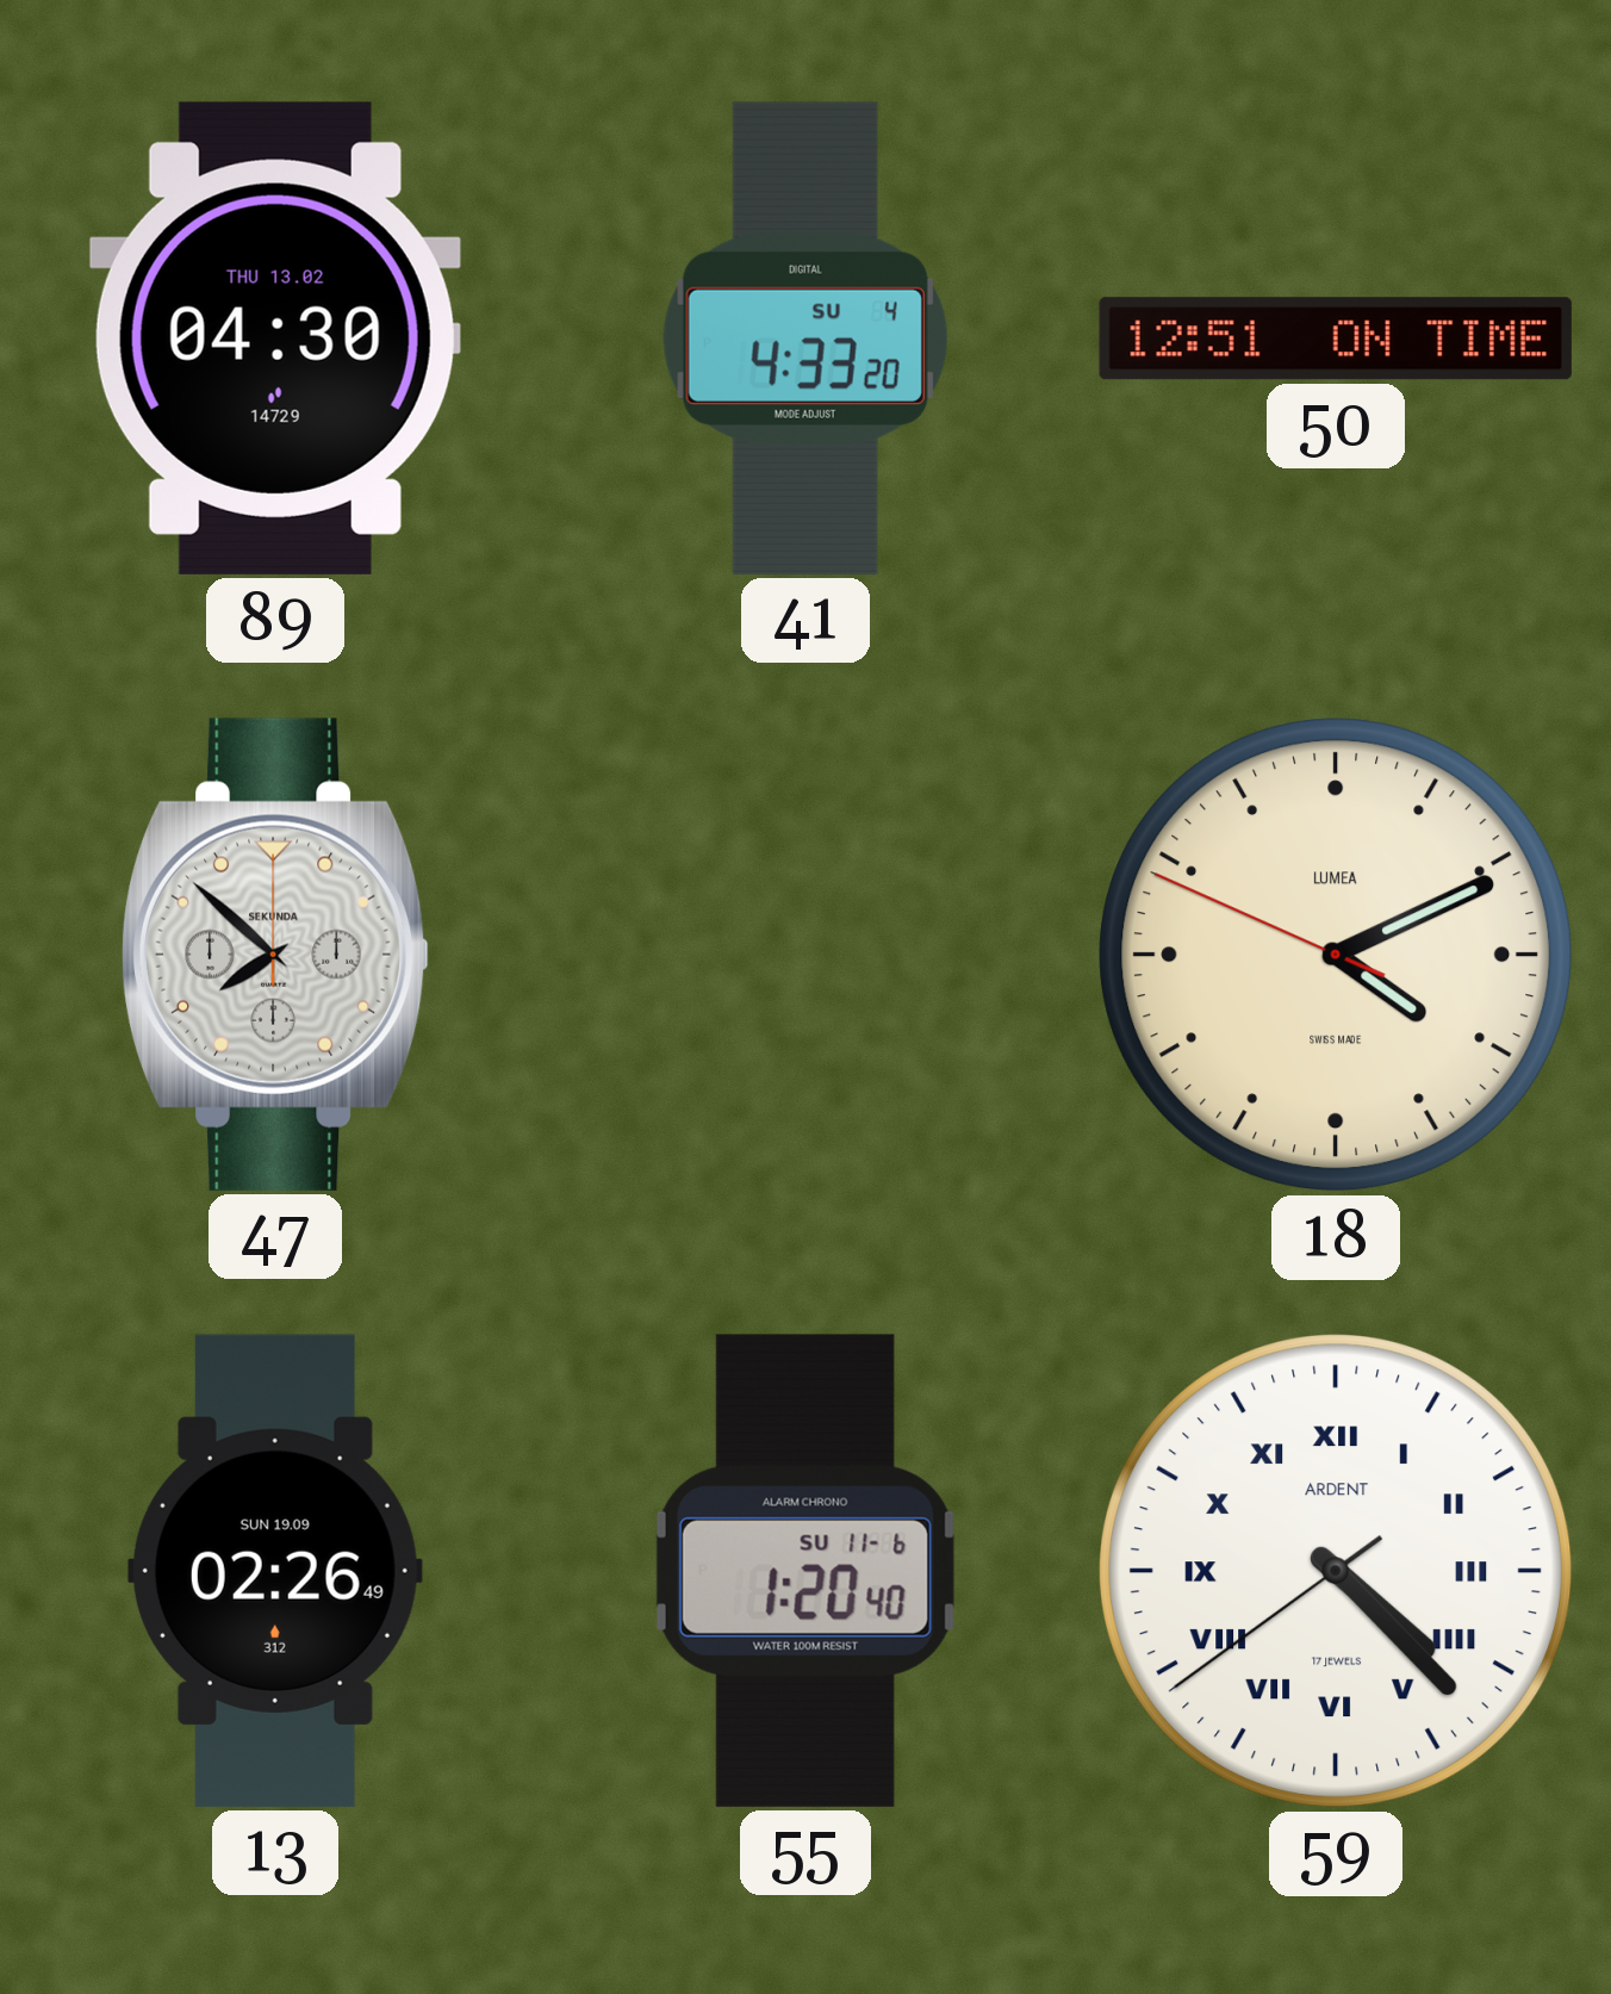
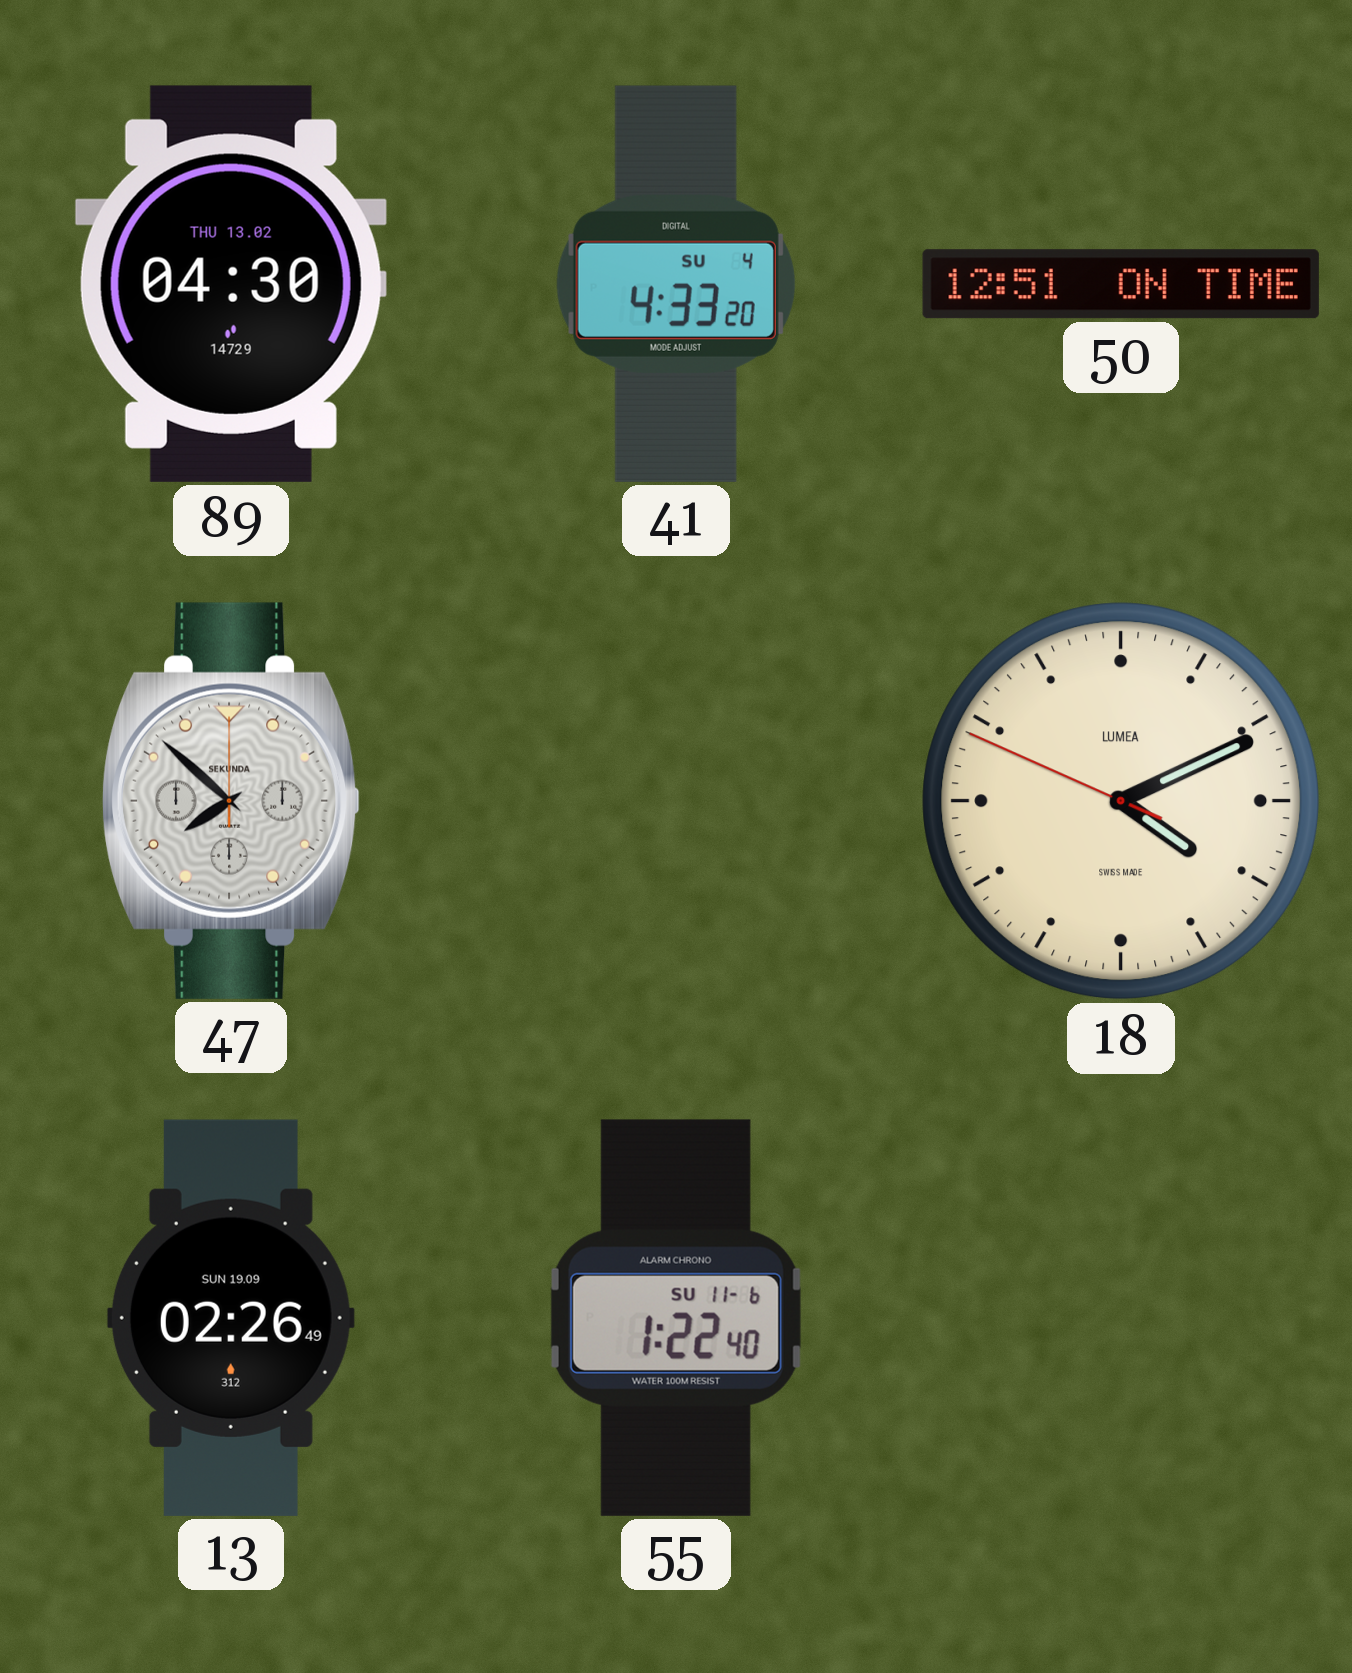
55: 1:20 -> 1:22 (676, 1318)
59: 4:22 -> none (1336, 1571)
